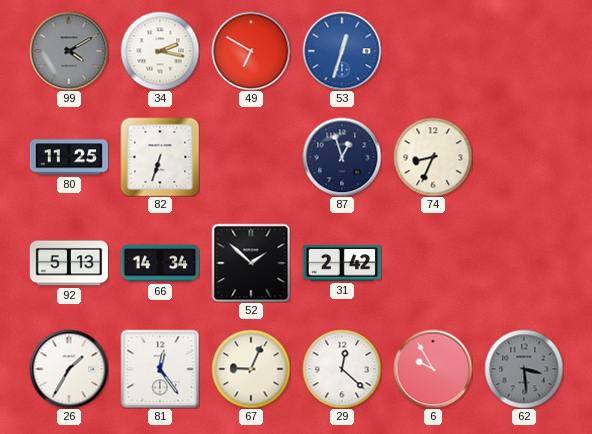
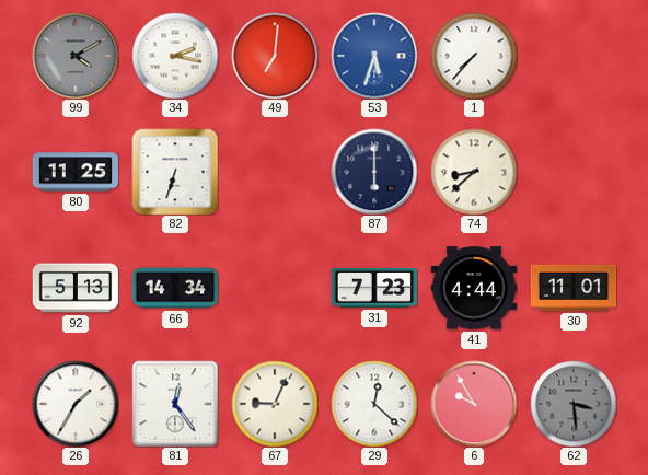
49: 6:50 -> 7:01 (275, 56)
53: 12:33 -> 5:33 (374, 56)
1: none -> 7:37 (474, 56)
87: 12:57 -> 6:00 (374, 172)
74: 8:34 -> 8:38 (474, 172)
52: 1:52 -> none (251, 263)
31: 2:42 -> 7:23 (374, 288)
41: none -> 4:44 (474, 288)
30: none -> 11:01 (574, 288)
